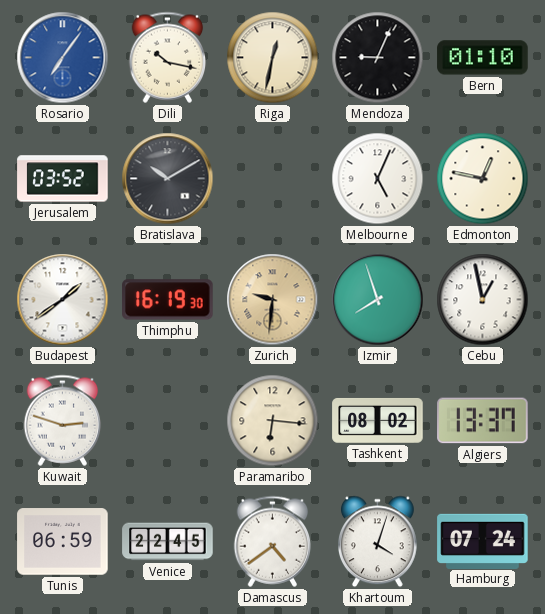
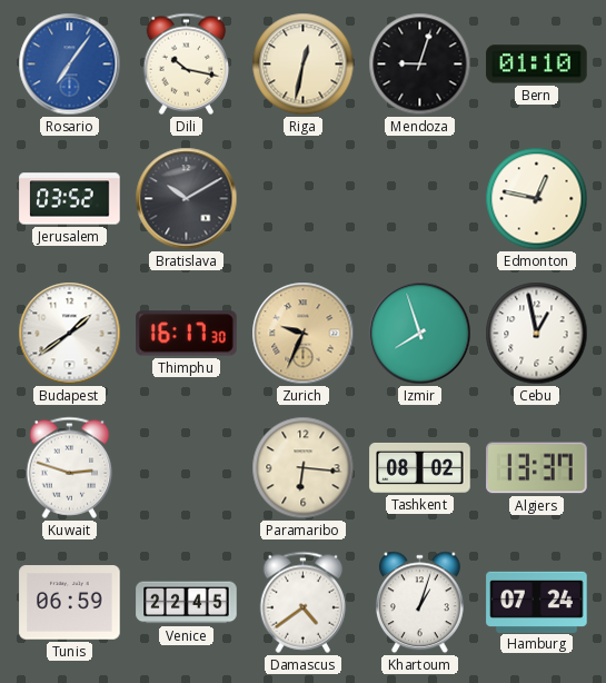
Mendoza: 9:04 -> 9:03 (420, 65)
Melbourne: 5:04 -> none (378, 179)
Thimphu: 16:19 -> 16:17 (187, 334)
Zurich: 9:31 -> 9:34 (304, 334)
Khartoum: 4:03 -> 1:03 (420, 603)
